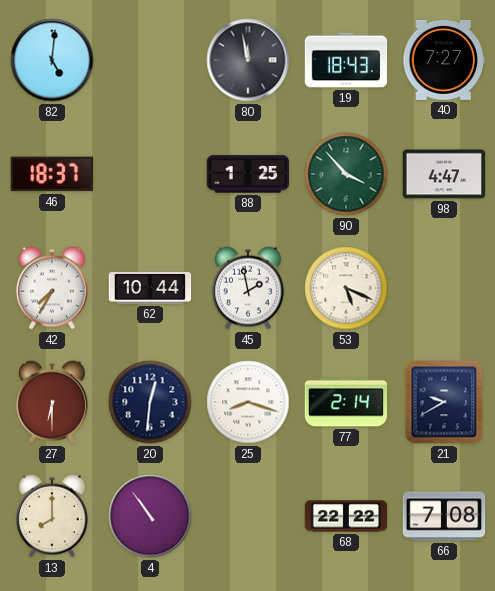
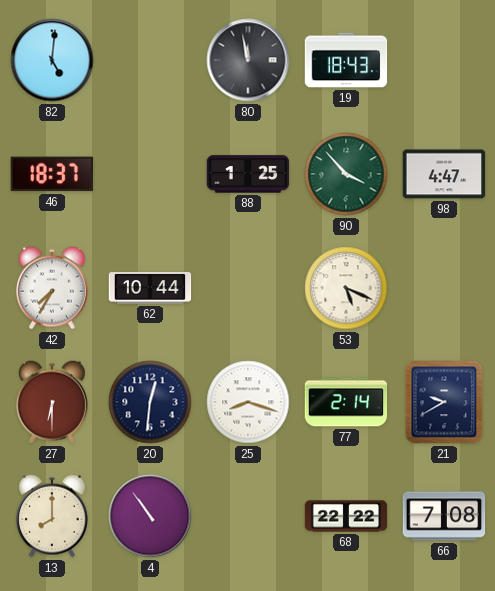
40: 7:27 -> none (444, 60)
45: 1:58 -> none (248, 288)
